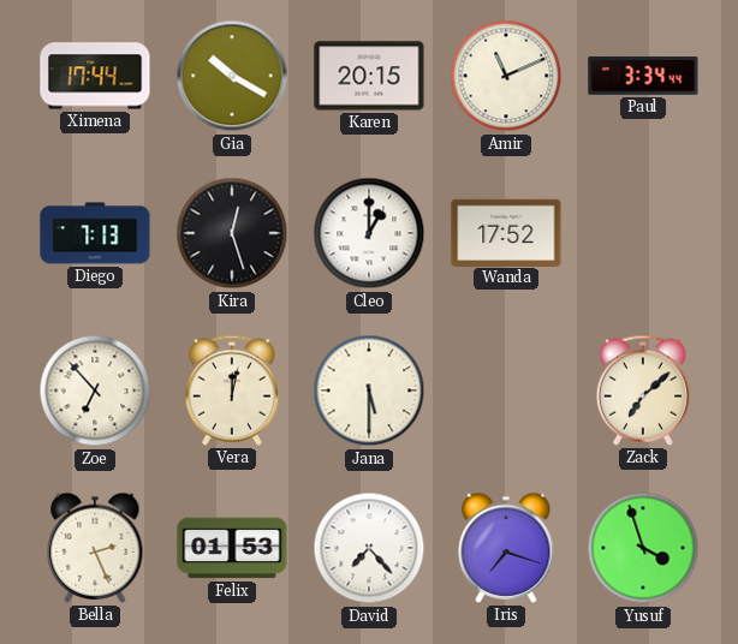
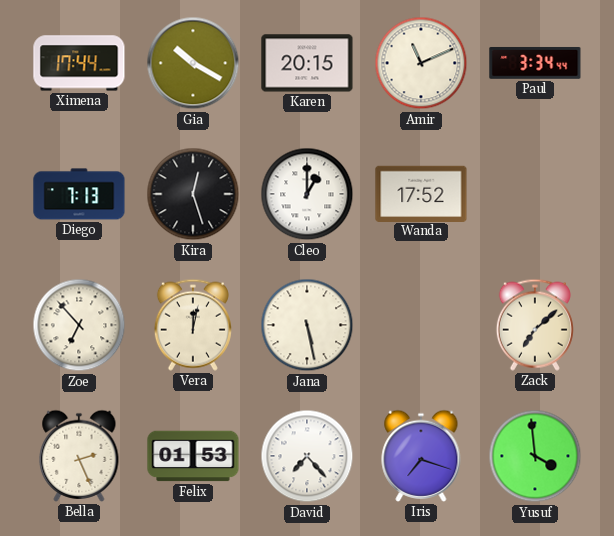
Jana: 5:30 -> 5:28 (307, 325)
Yusuf: 3:57 -> 3:59 (535, 456)
